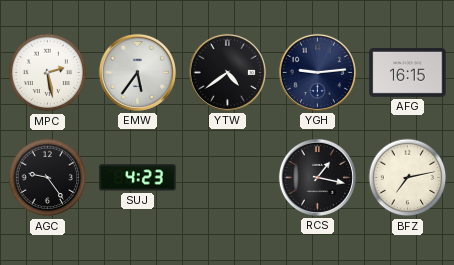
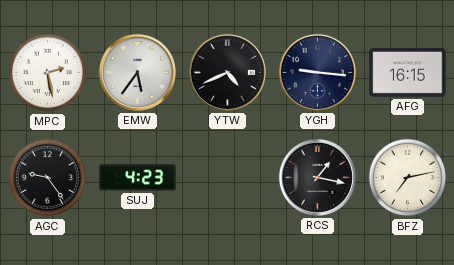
YTW: 4:39 -> 4:41 (227, 72)
YGH: 9:14 -> 9:16 (317, 72)
